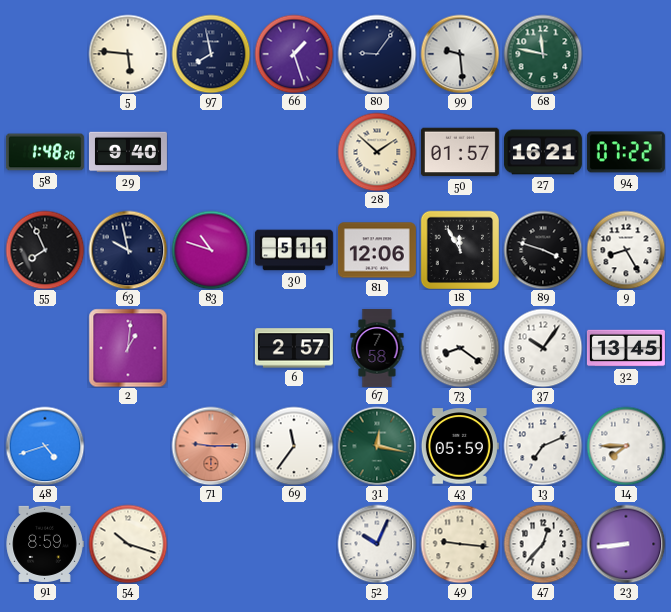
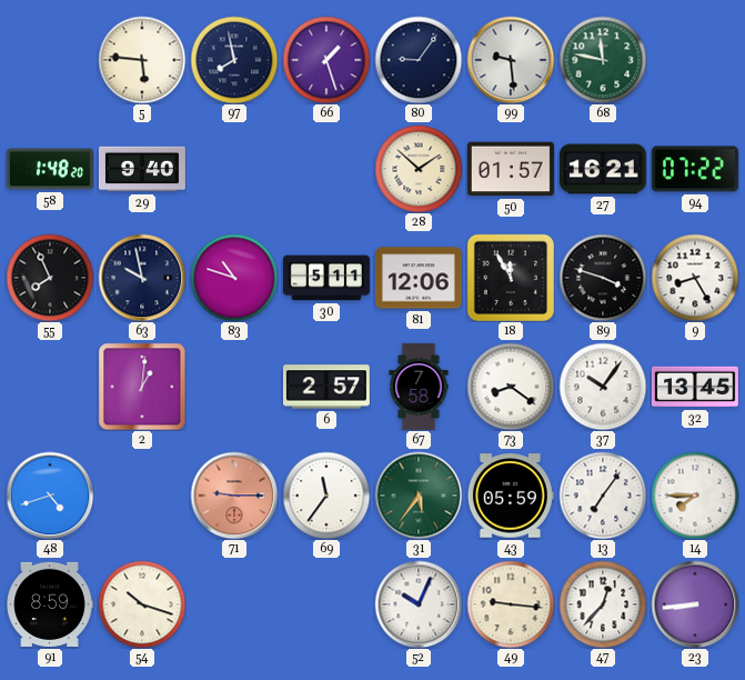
31: 12:17 -> 5:36 (419, 496)
13: 7:11 -> 7:06 (603, 496)
